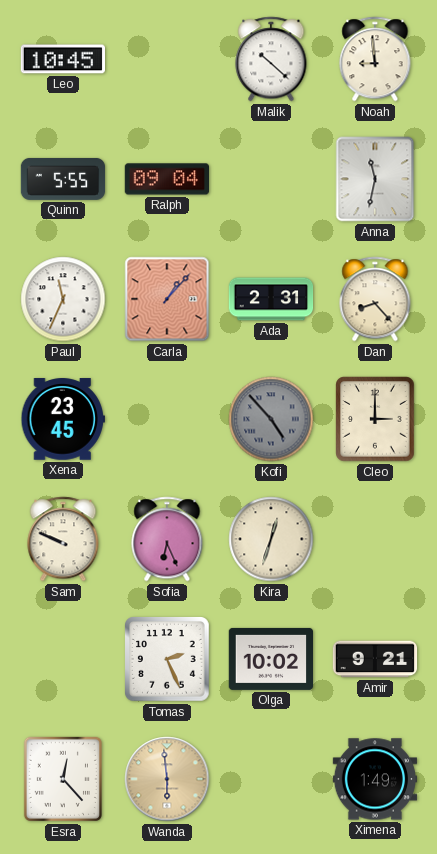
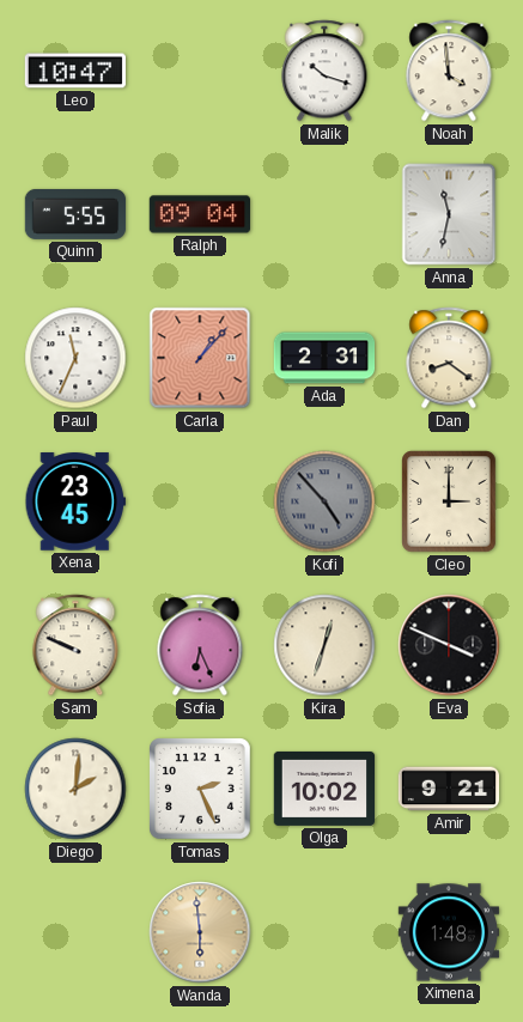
Leo: 10:45 -> 10:47 (74, 71)
Malik: 10:22 -> 10:18 (324, 71)
Noah: 8:59 -> 3:59 (449, 71)
Dan: 8:23 -> 8:21 (449, 358)
Eva: none -> 3:49 (449, 645)
Diego: none -> 2:01 (75, 789)
Esra: 12:23 -> none (63, 779)
Ximena: 1:49 -> 1:48 (449, 932)
